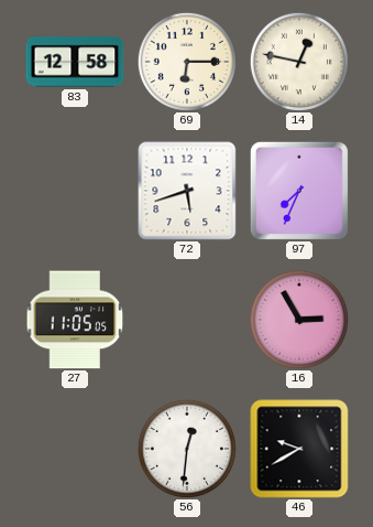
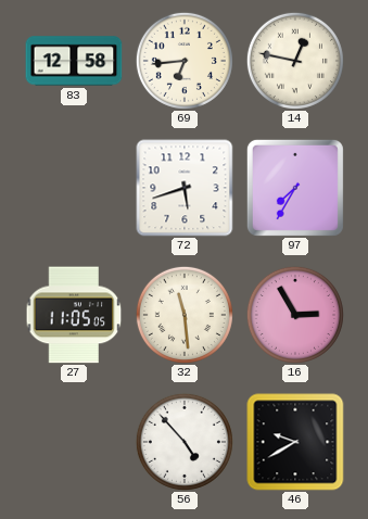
69: 6:15 -> 6:44 (185, 61)
97: 7:34 -> 7:35 (295, 188)
32: none -> 11:29 (185, 315)
56: 12:31 -> 4:53 (185, 442)
